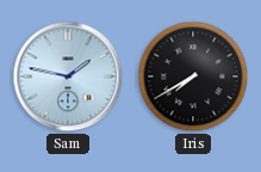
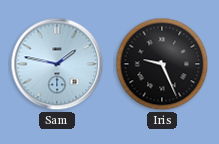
Iris: 7:40 -> 9:26 (162, 64)
